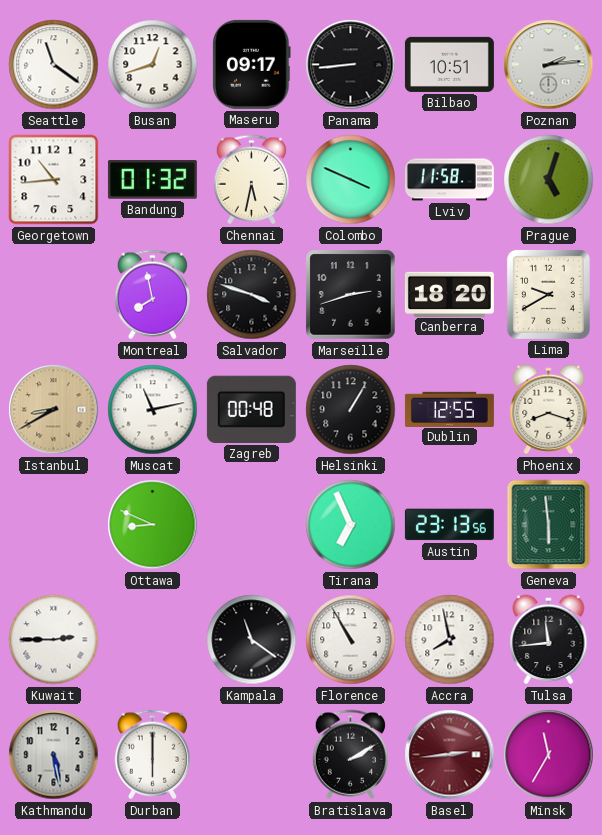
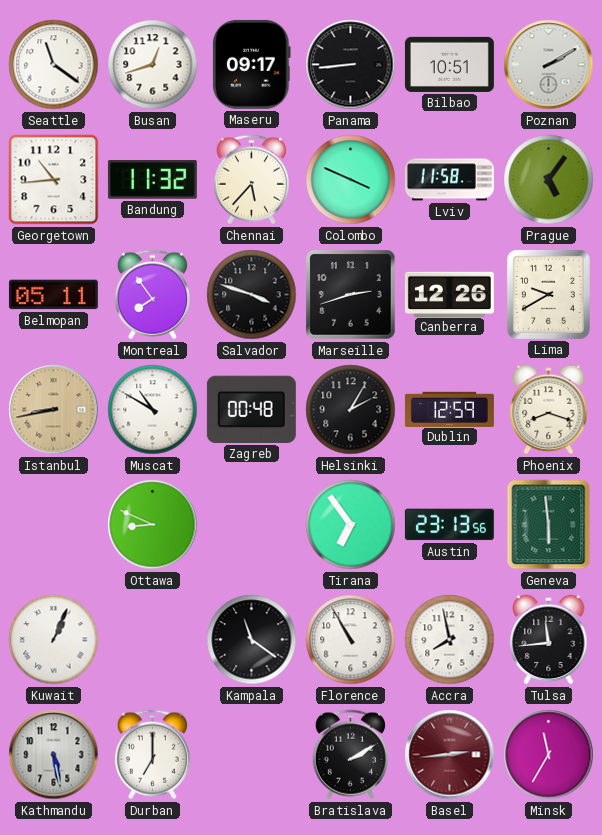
Poznan: 2:14 -> 2:10 (549, 65)
Bandung: 01:32 -> 11:32 (152, 180)
Chennai: 5:32 -> 5:37 (251, 180)
Prague: 5:03 -> 5:06 (549, 180)
Belmopan: none -> 05:11 (53, 295)
Montreal: 7:58 -> 7:54 (152, 295)
Canberra: 18:20 -> 12:26 (449, 294)
Istanbul: 8:40 -> 8:43 (54, 410)
Muscat: 11:13 -> 10:50 (153, 410)
Helsinki: 1:05 -> 2:05 (351, 410)
Dublin: 12:55 -> 12:59 (449, 409)
Tirana: 6:56 -> 6:54 (351, 525)
Kuwait: 2:45 -> 1:04 (54, 640)
Durban: 6:00 -> 7:00 (152, 755)
